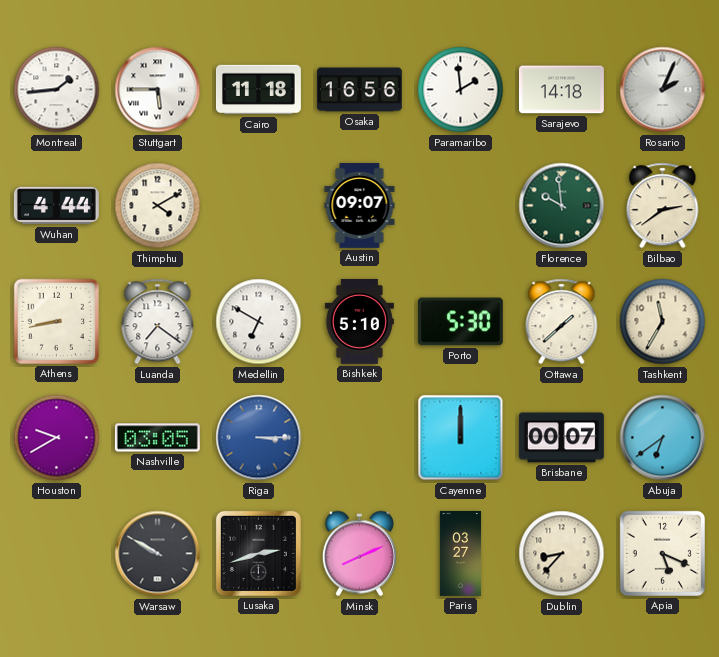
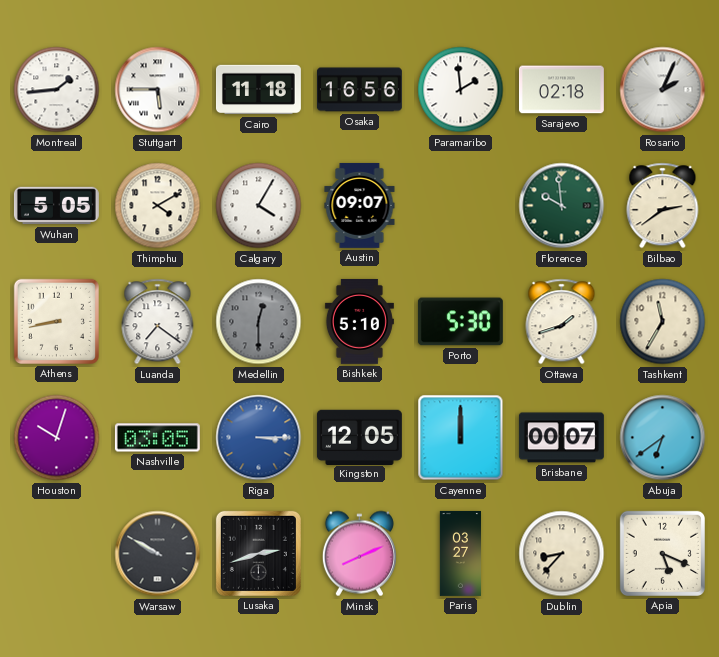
Sarajevo: 14:18 -> 02:18 (561, 90)
Wuhan: 4:44 -> 5:05 (56, 206)
Calgary: none -> 4:05 (259, 206)
Medellin: 6:50 -> 12:30 (259, 322)
Medellin dial: white -> grey (259, 322)
Ottawa: 1:38 -> 1:42 (562, 322)
Houston: 9:40 -> 10:03 (57, 438)
Kingston: none -> 12:05 (359, 437)
